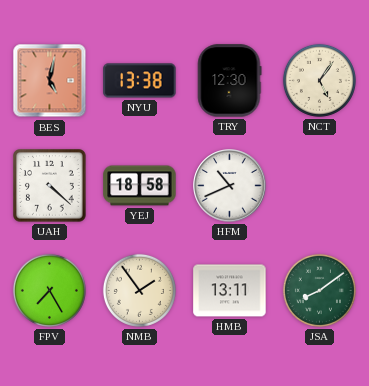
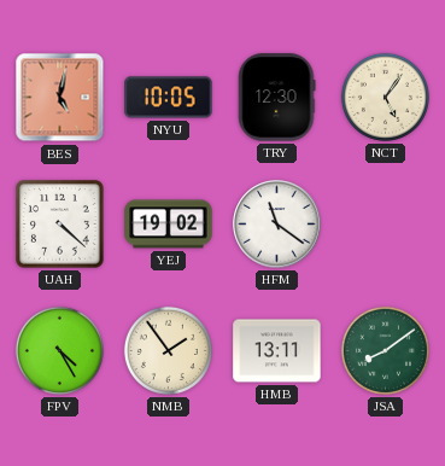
NYU: 13:38 -> 10:05 (169, 98)
YEJ: 18:58 -> 19:02 (169, 225)
HFM: 10:41 -> 11:21 (277, 225)
FPV: 7:25 -> 4:25 (59, 350)
